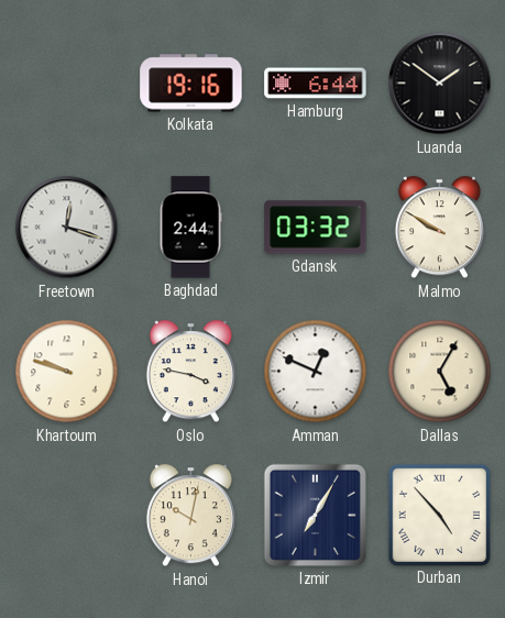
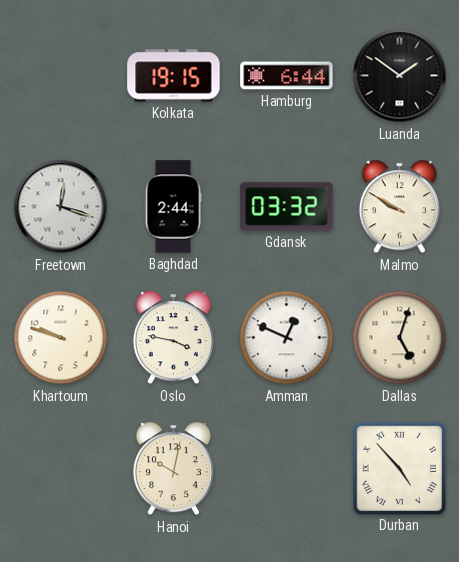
Kolkata: 19:16 -> 19:15 (174, 76)
Dallas: 5:05 -> 5:03 (400, 338)
Izmir: 7:05 -> none (315, 515)
